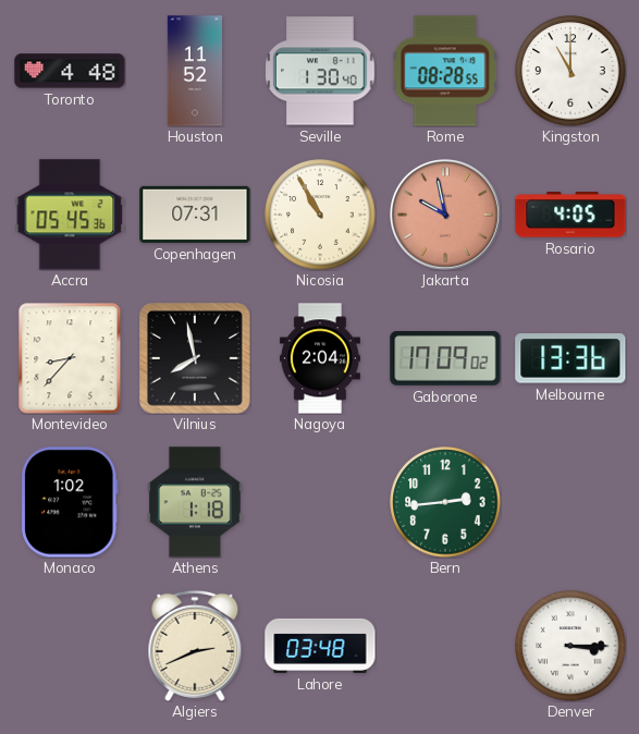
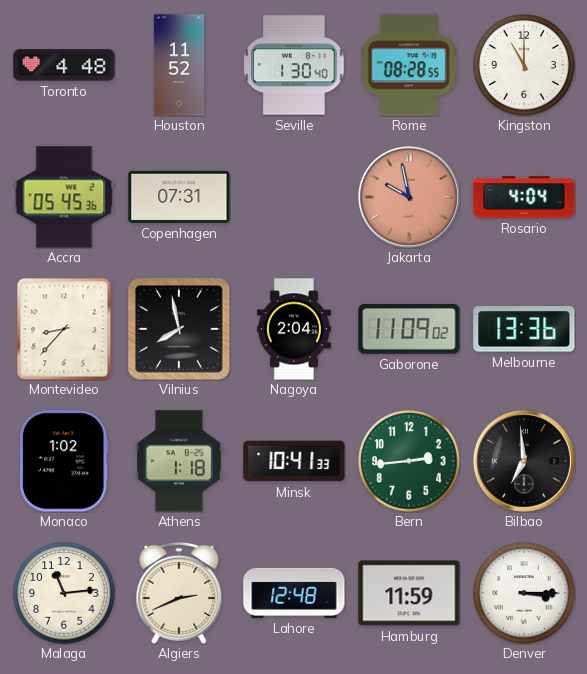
Nicosia: 10:55 -> none (320, 215)
Rosario: 4:05 -> 4:04 (524, 197)
Gaborone: 17:09 -> 11:09 (409, 329)
Minsk: none -> 10:41 (294, 461)
Bilbao: none -> 6:59 (524, 461)
Malaga: none -> 11:14 (64, 593)
Lahore: 03:48 -> 12:48 (294, 593)
Hamburg: none -> 11:59 (409, 593)
